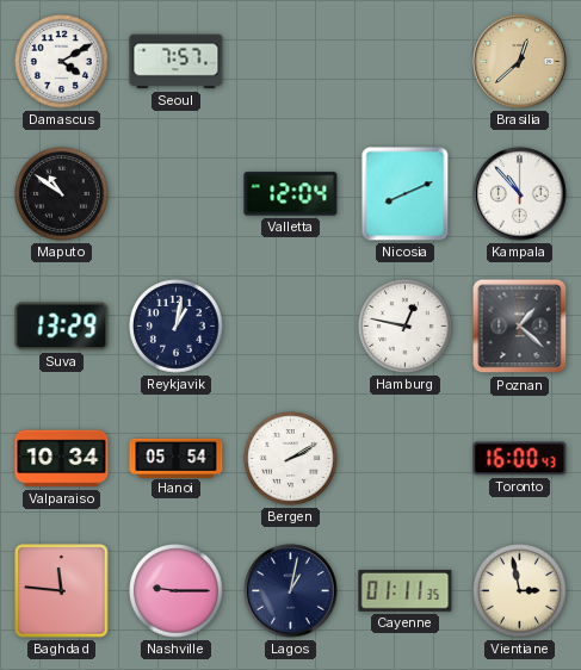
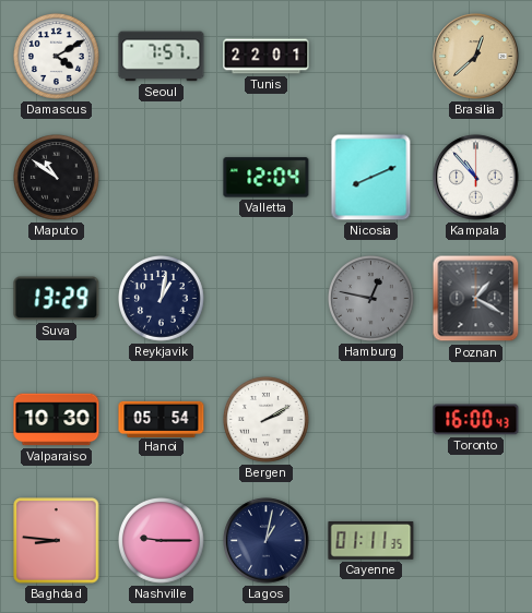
Tunis: none -> 22:01 (267, 57)
Hamburg dial: white -> grey (371, 299)
Poznan: 1:22 -> 1:20 (476, 299)
Valparaiso: 10:34 -> 10:30 (57, 420)
Baghdad: 11:46 -> 8:46 (57, 541)
Vientiane: 2:58 -> none (520, 591)
